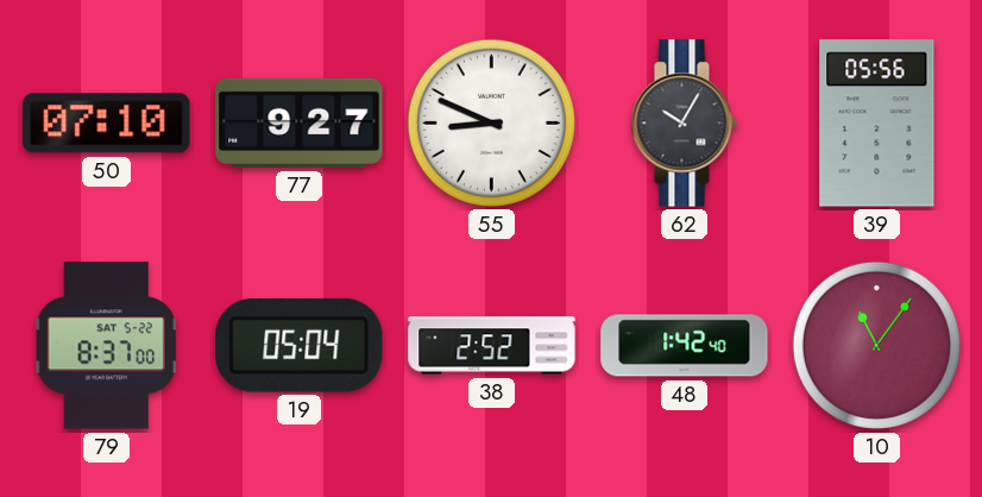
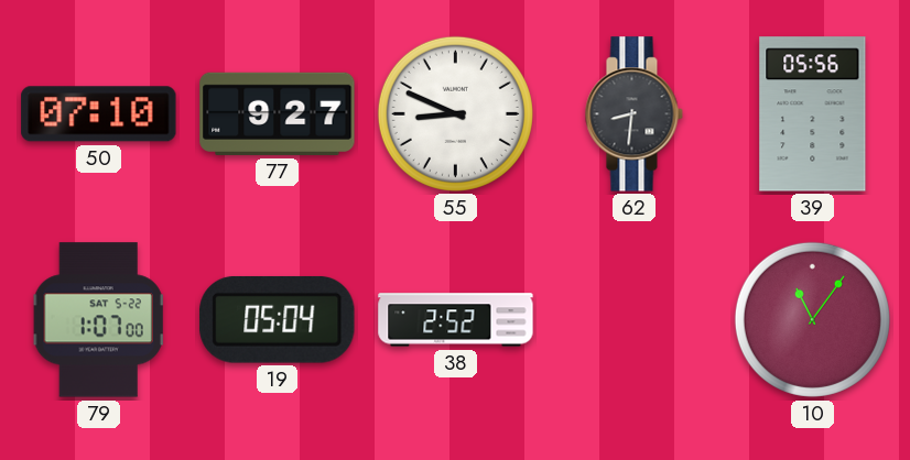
62: 10:05 -> 8:31 (633, 114)
79: 8:37 -> 1:07 (98, 320)
48: 1:42 -> none (685, 346)
